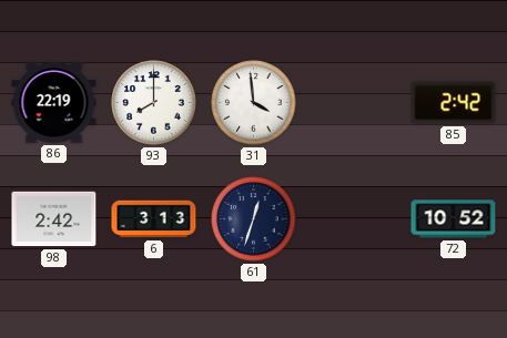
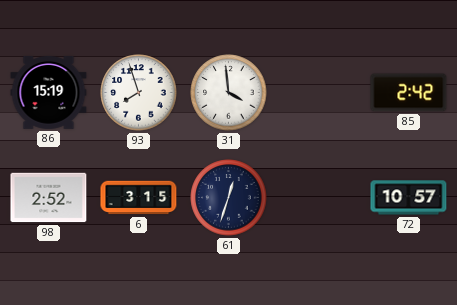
86: 22:19 -> 15:19 (49, 92)
93: 8:00 -> 7:57 (139, 93)
98: 2:42 -> 2:52 (49, 198)
6: 3:13 -> 3:15 (139, 198)
72: 10:52 -> 10:57 (409, 198)
